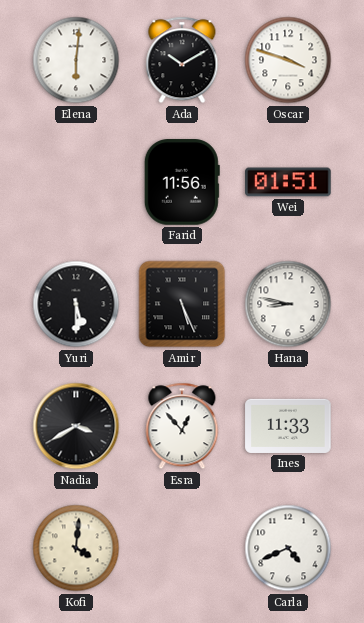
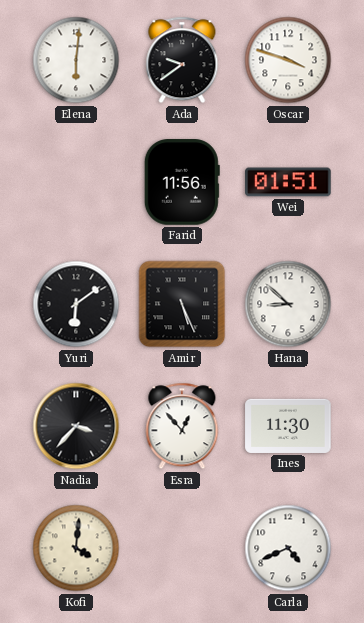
Ada: 10:10 -> 9:39 (182, 60)
Yuri: 5:30 -> 6:09 (76, 304)
Hana: 8:47 -> 8:52 (288, 304)
Nadia: 3:40 -> 3:37 (76, 426)
Ines: 11:33 -> 11:30 (288, 426)
